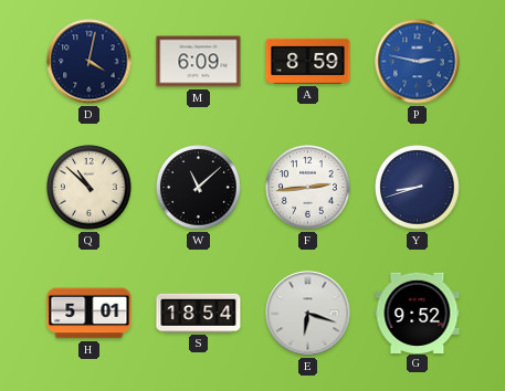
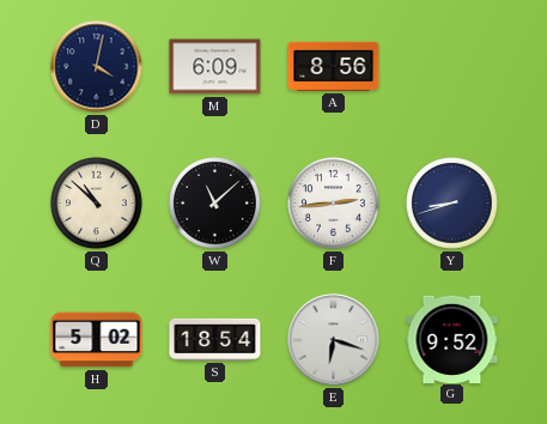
A: 8:59 -> 8:56 (334, 66)
P: 2:47 -> none (418, 62)
H: 5:01 -> 5:02 (97, 340)
